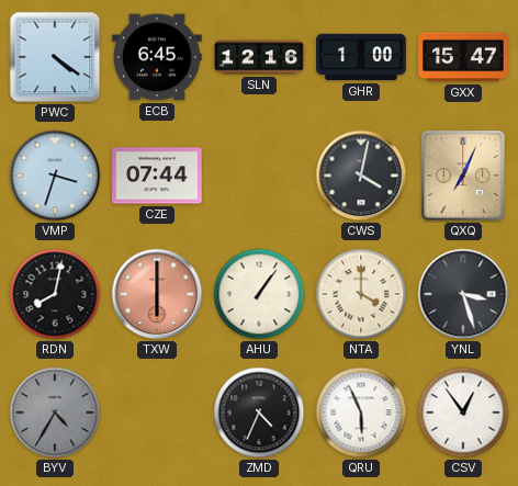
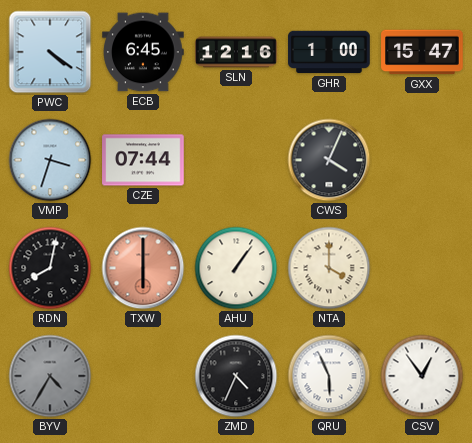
CWS: 4:02 -> 4:04 (329, 160)
QXQ: 7:04 -> none (463, 176)
YNL: 3:27 -> none (463, 294)
